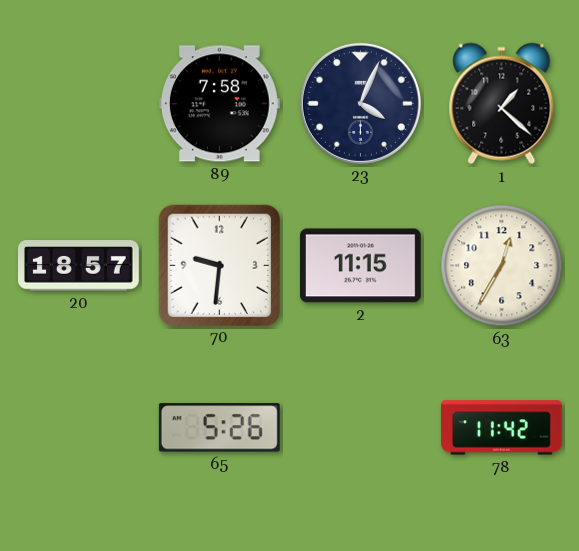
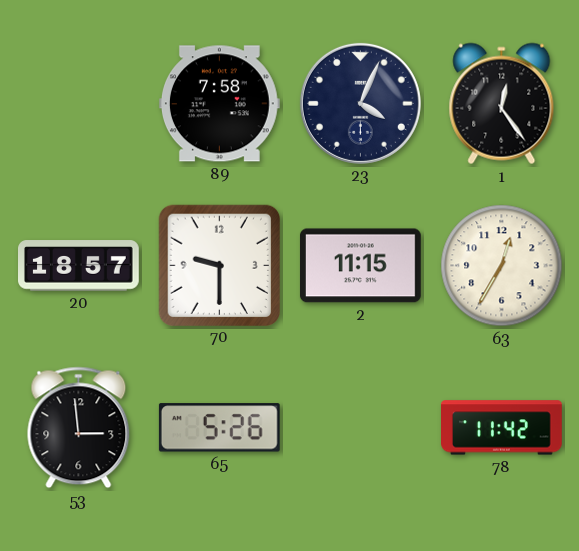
1: 1:22 -> 12:24 (502, 104)
70: 9:31 -> 9:30 (219, 265)
53: none -> 2:59 (79, 428)
